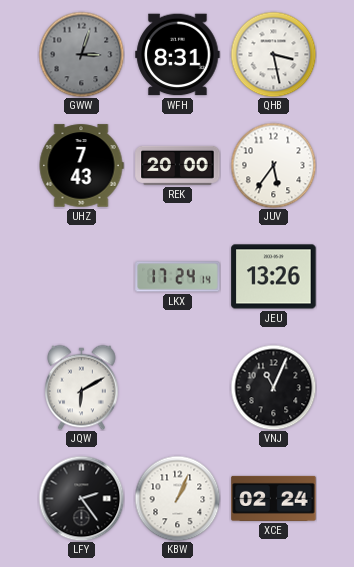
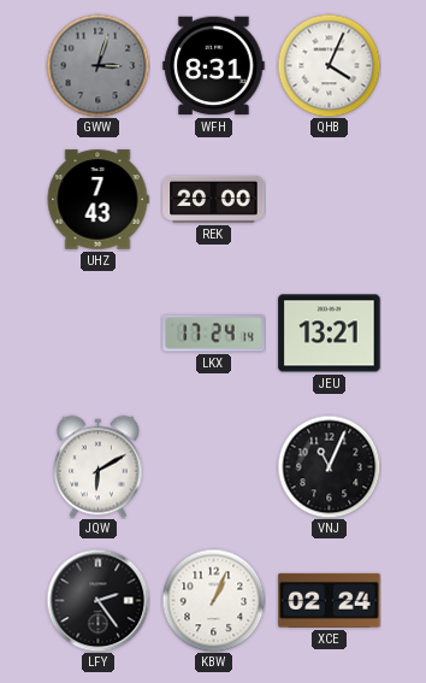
QHB: 3:28 -> 4:04 (329, 65)
JUV: 5:36 -> none (273, 165)
JEU: 13:26 -> 13:21 (330, 334)
